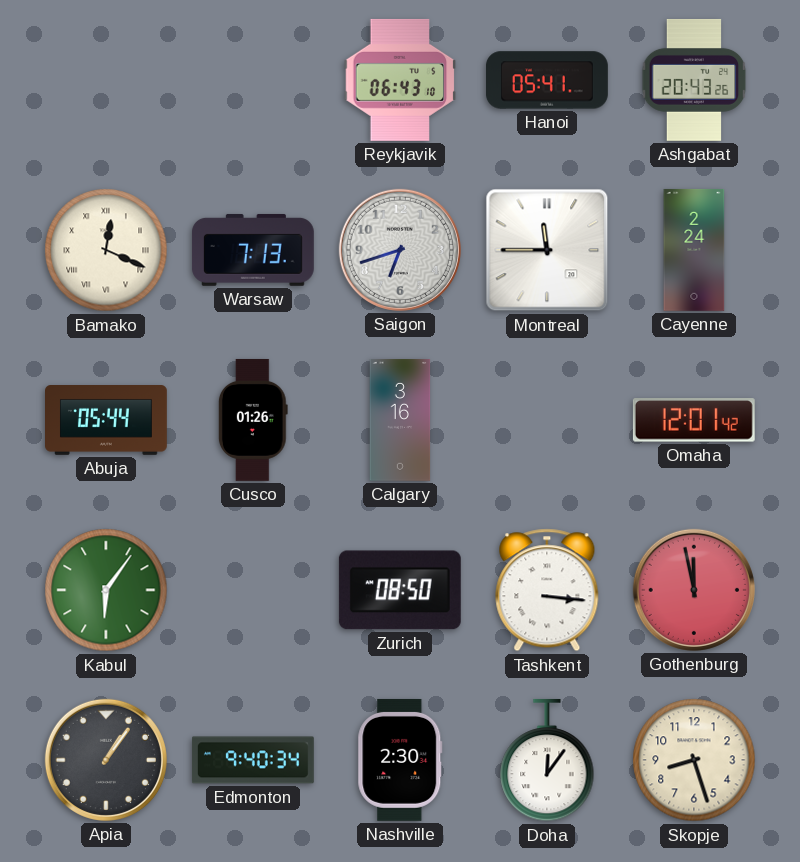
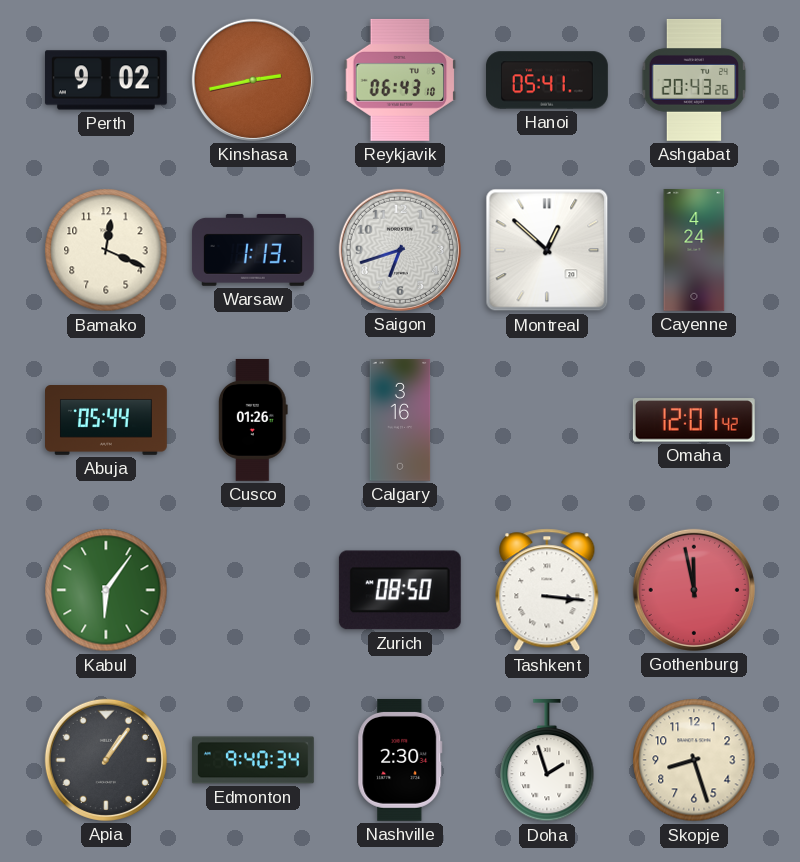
Perth: none -> 9:02 (106, 80)
Kinshasa: none -> 2:43 (253, 80)
Bamako numerals: Roman -> Arabic (106, 250)
Warsaw: 7:13 -> 1:13 (253, 250)
Montreal: 11:45 -> 12:52 (547, 250)
Cayenne: 2:24 -> 4:24 (694, 250)
Doha: 12:06 -> 1:57 (547, 760)
